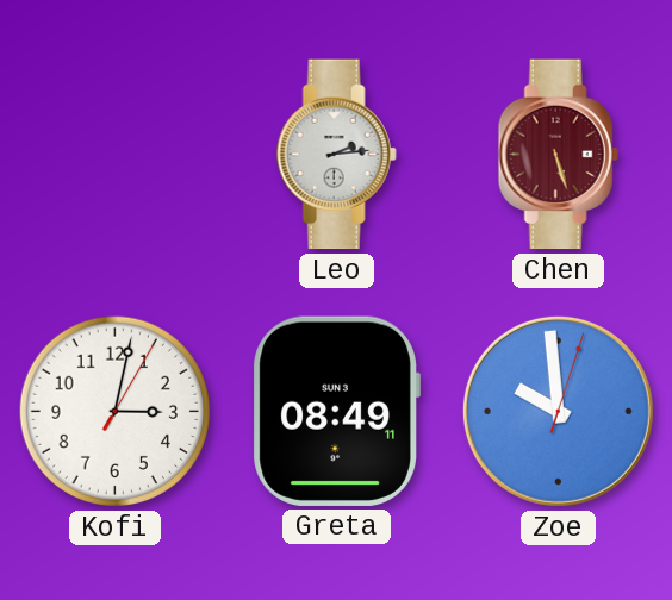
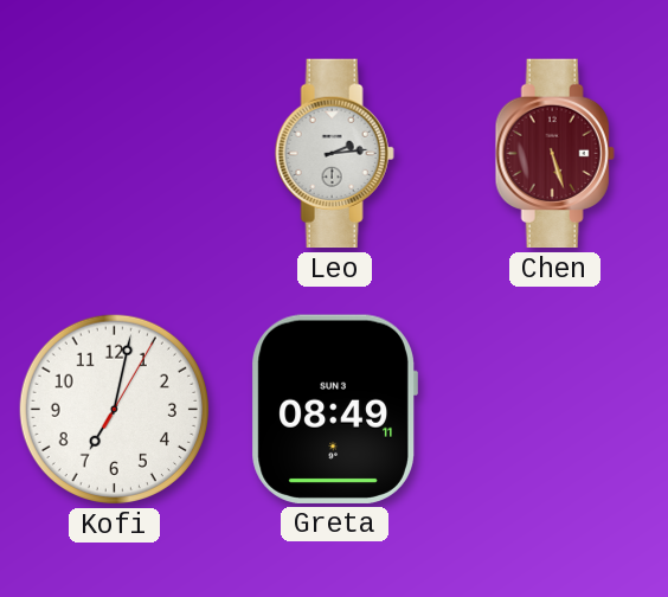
Kofi: 3:02 -> 7:02 (114, 409)
Zoe: 9:59 -> none (558, 411)
